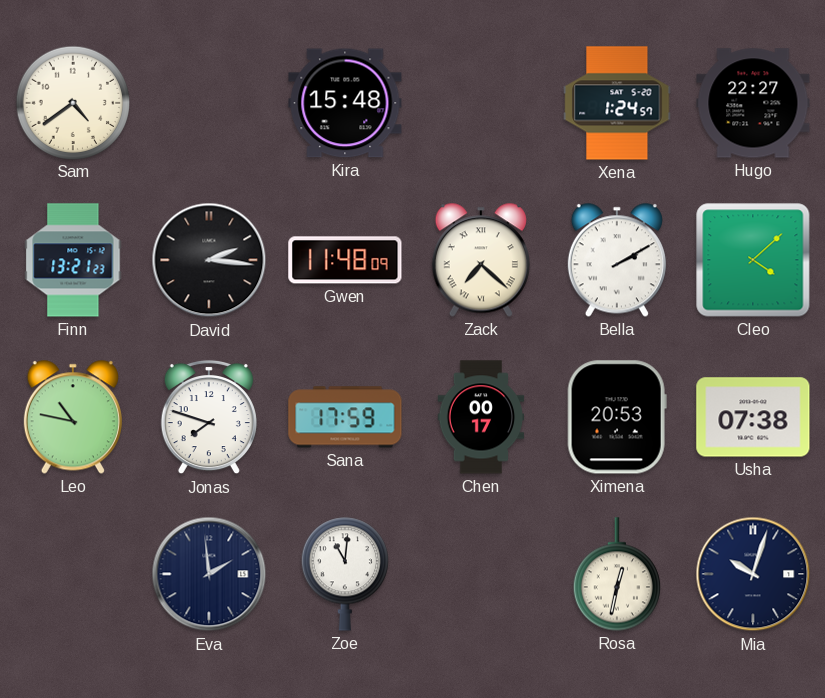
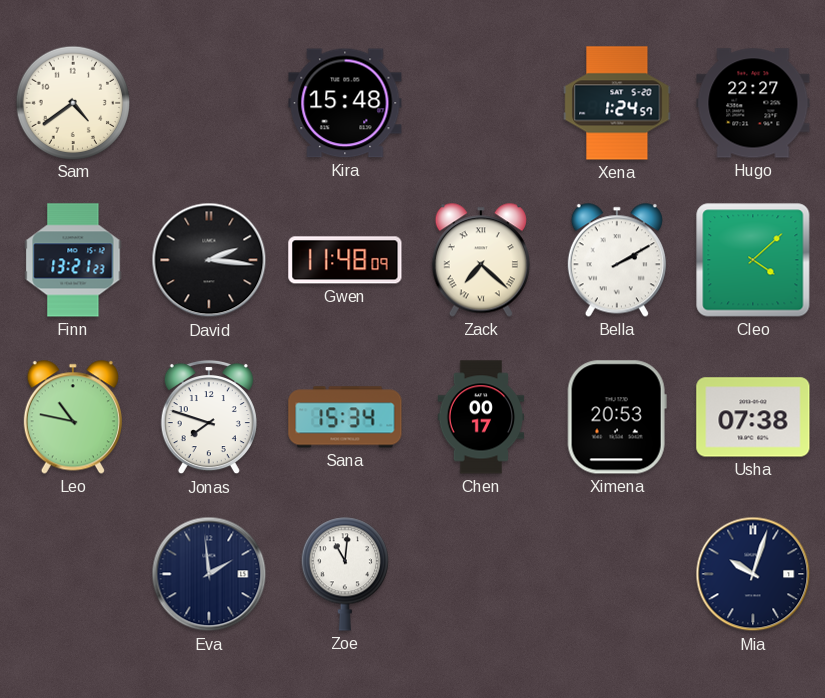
Sana: 17:59 -> 15:34 (345, 417)
Rosa: 12:32 -> none (617, 574)
